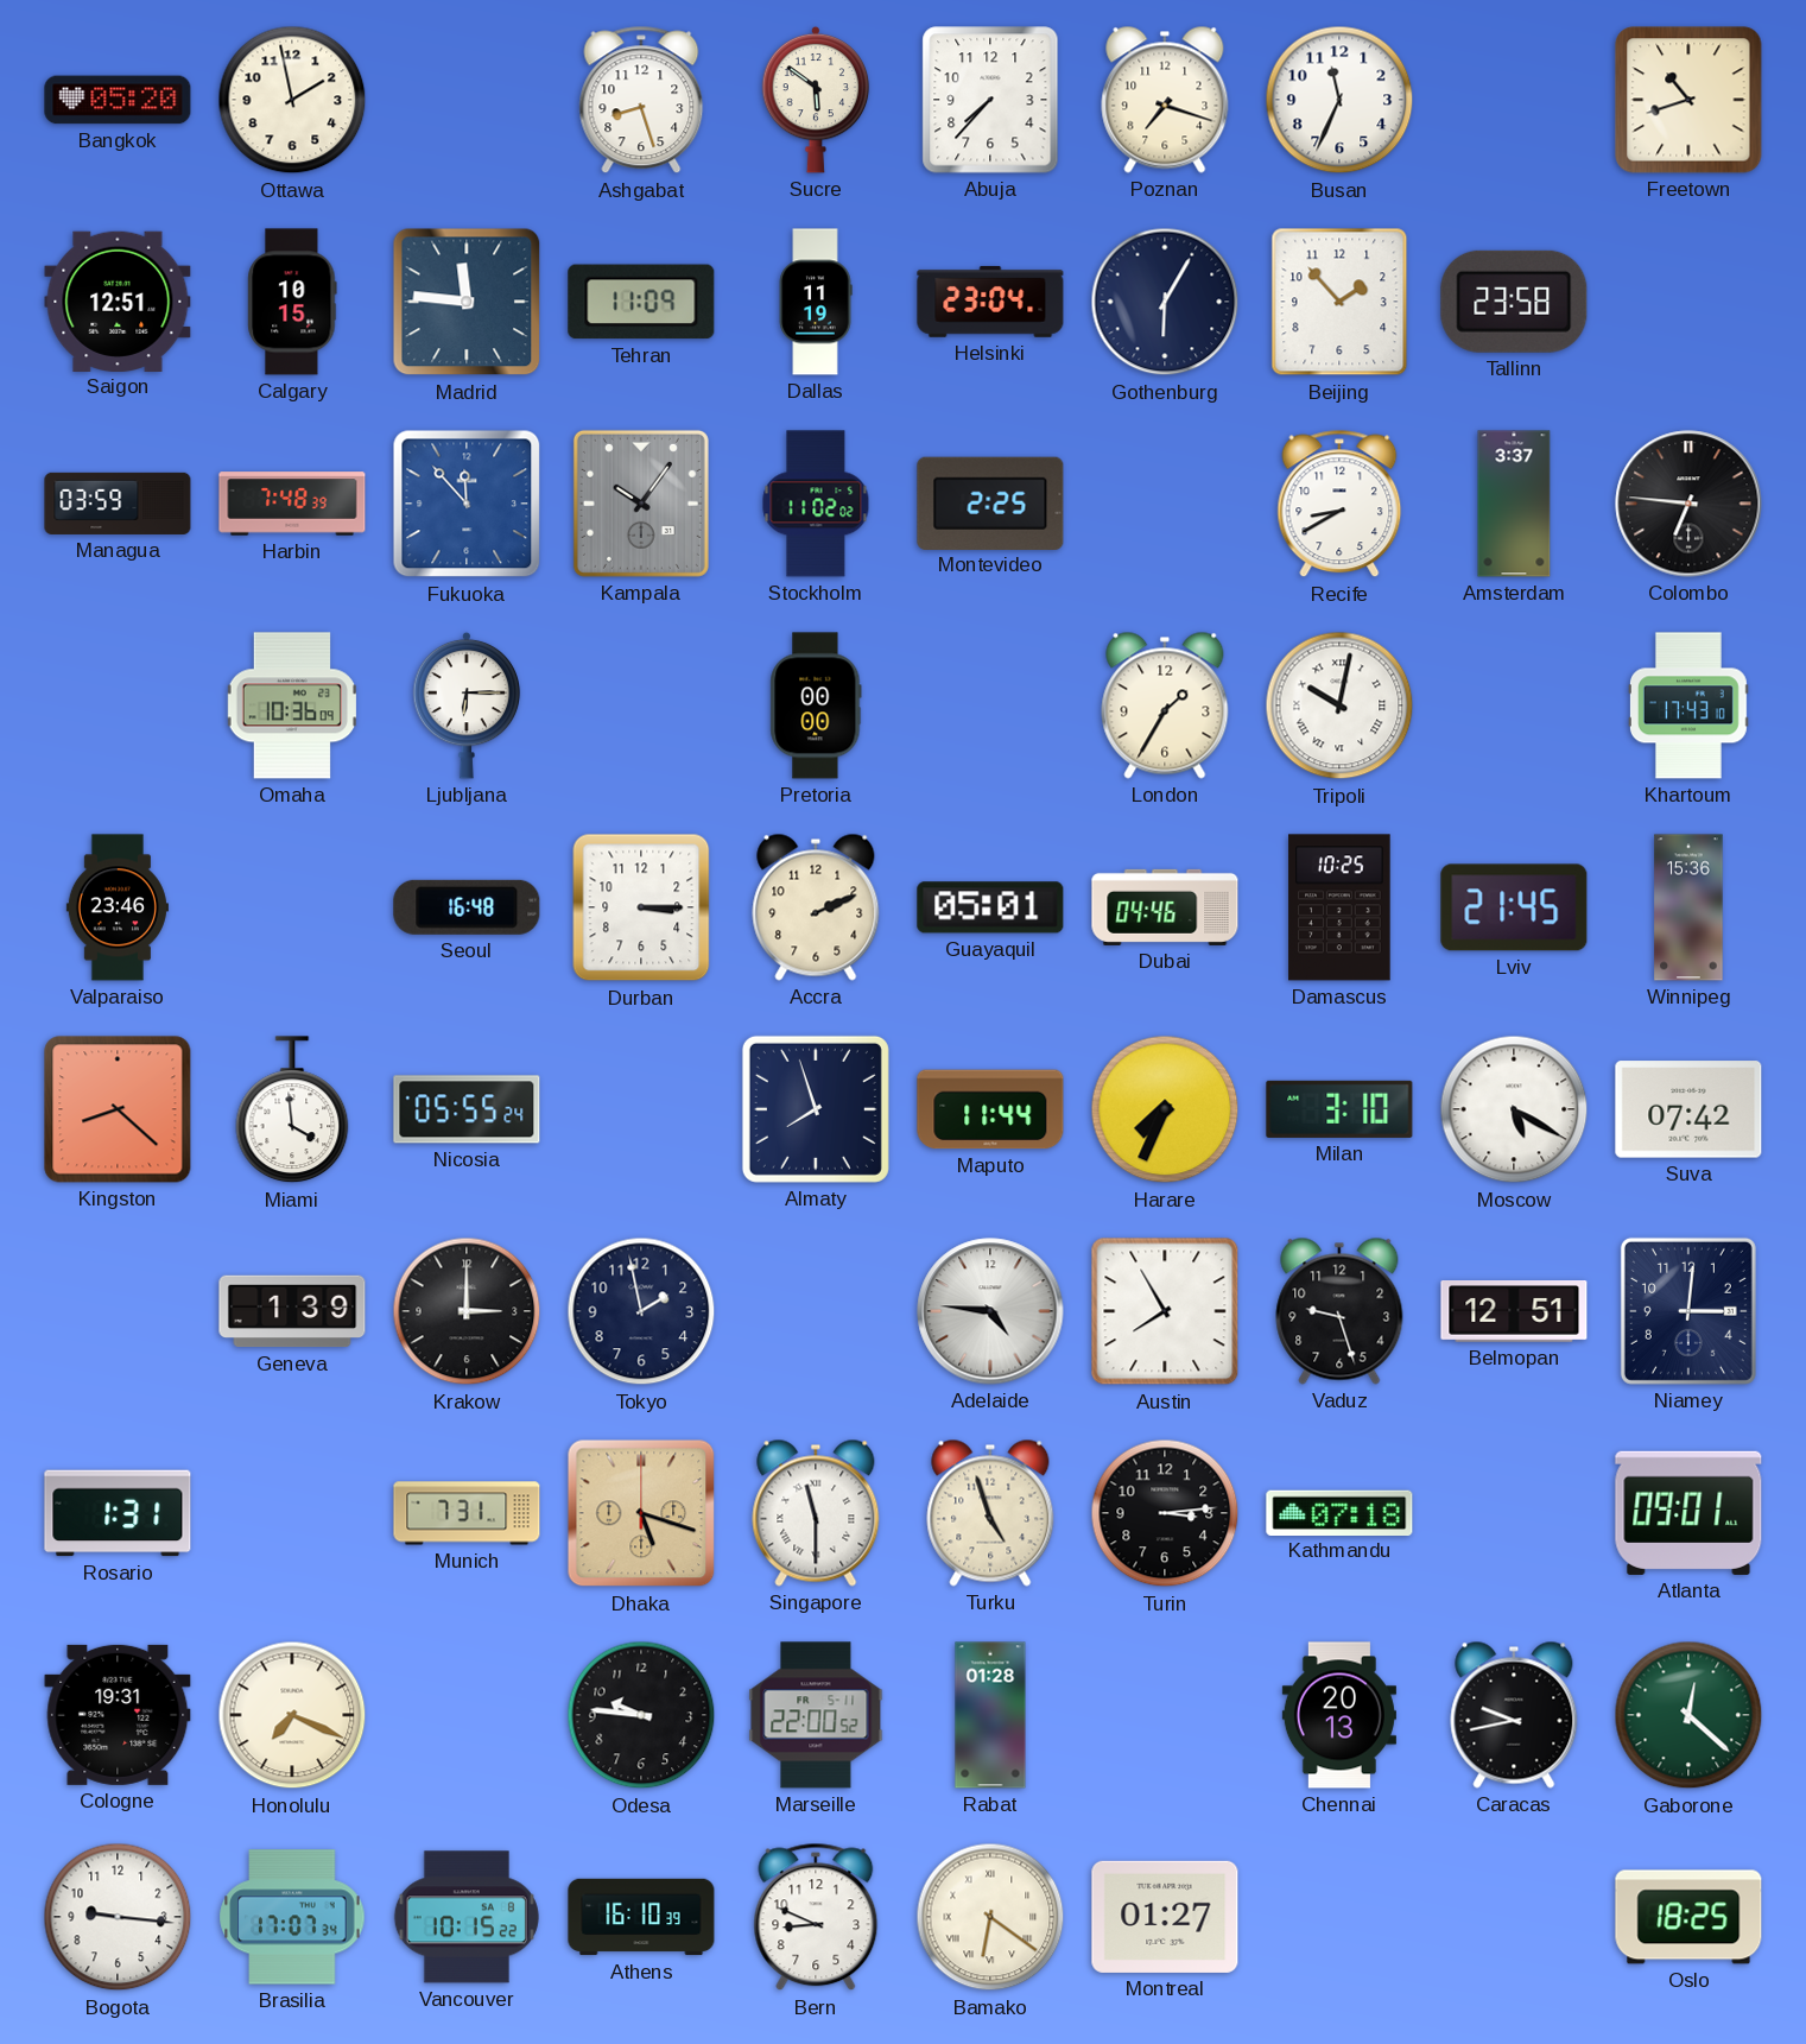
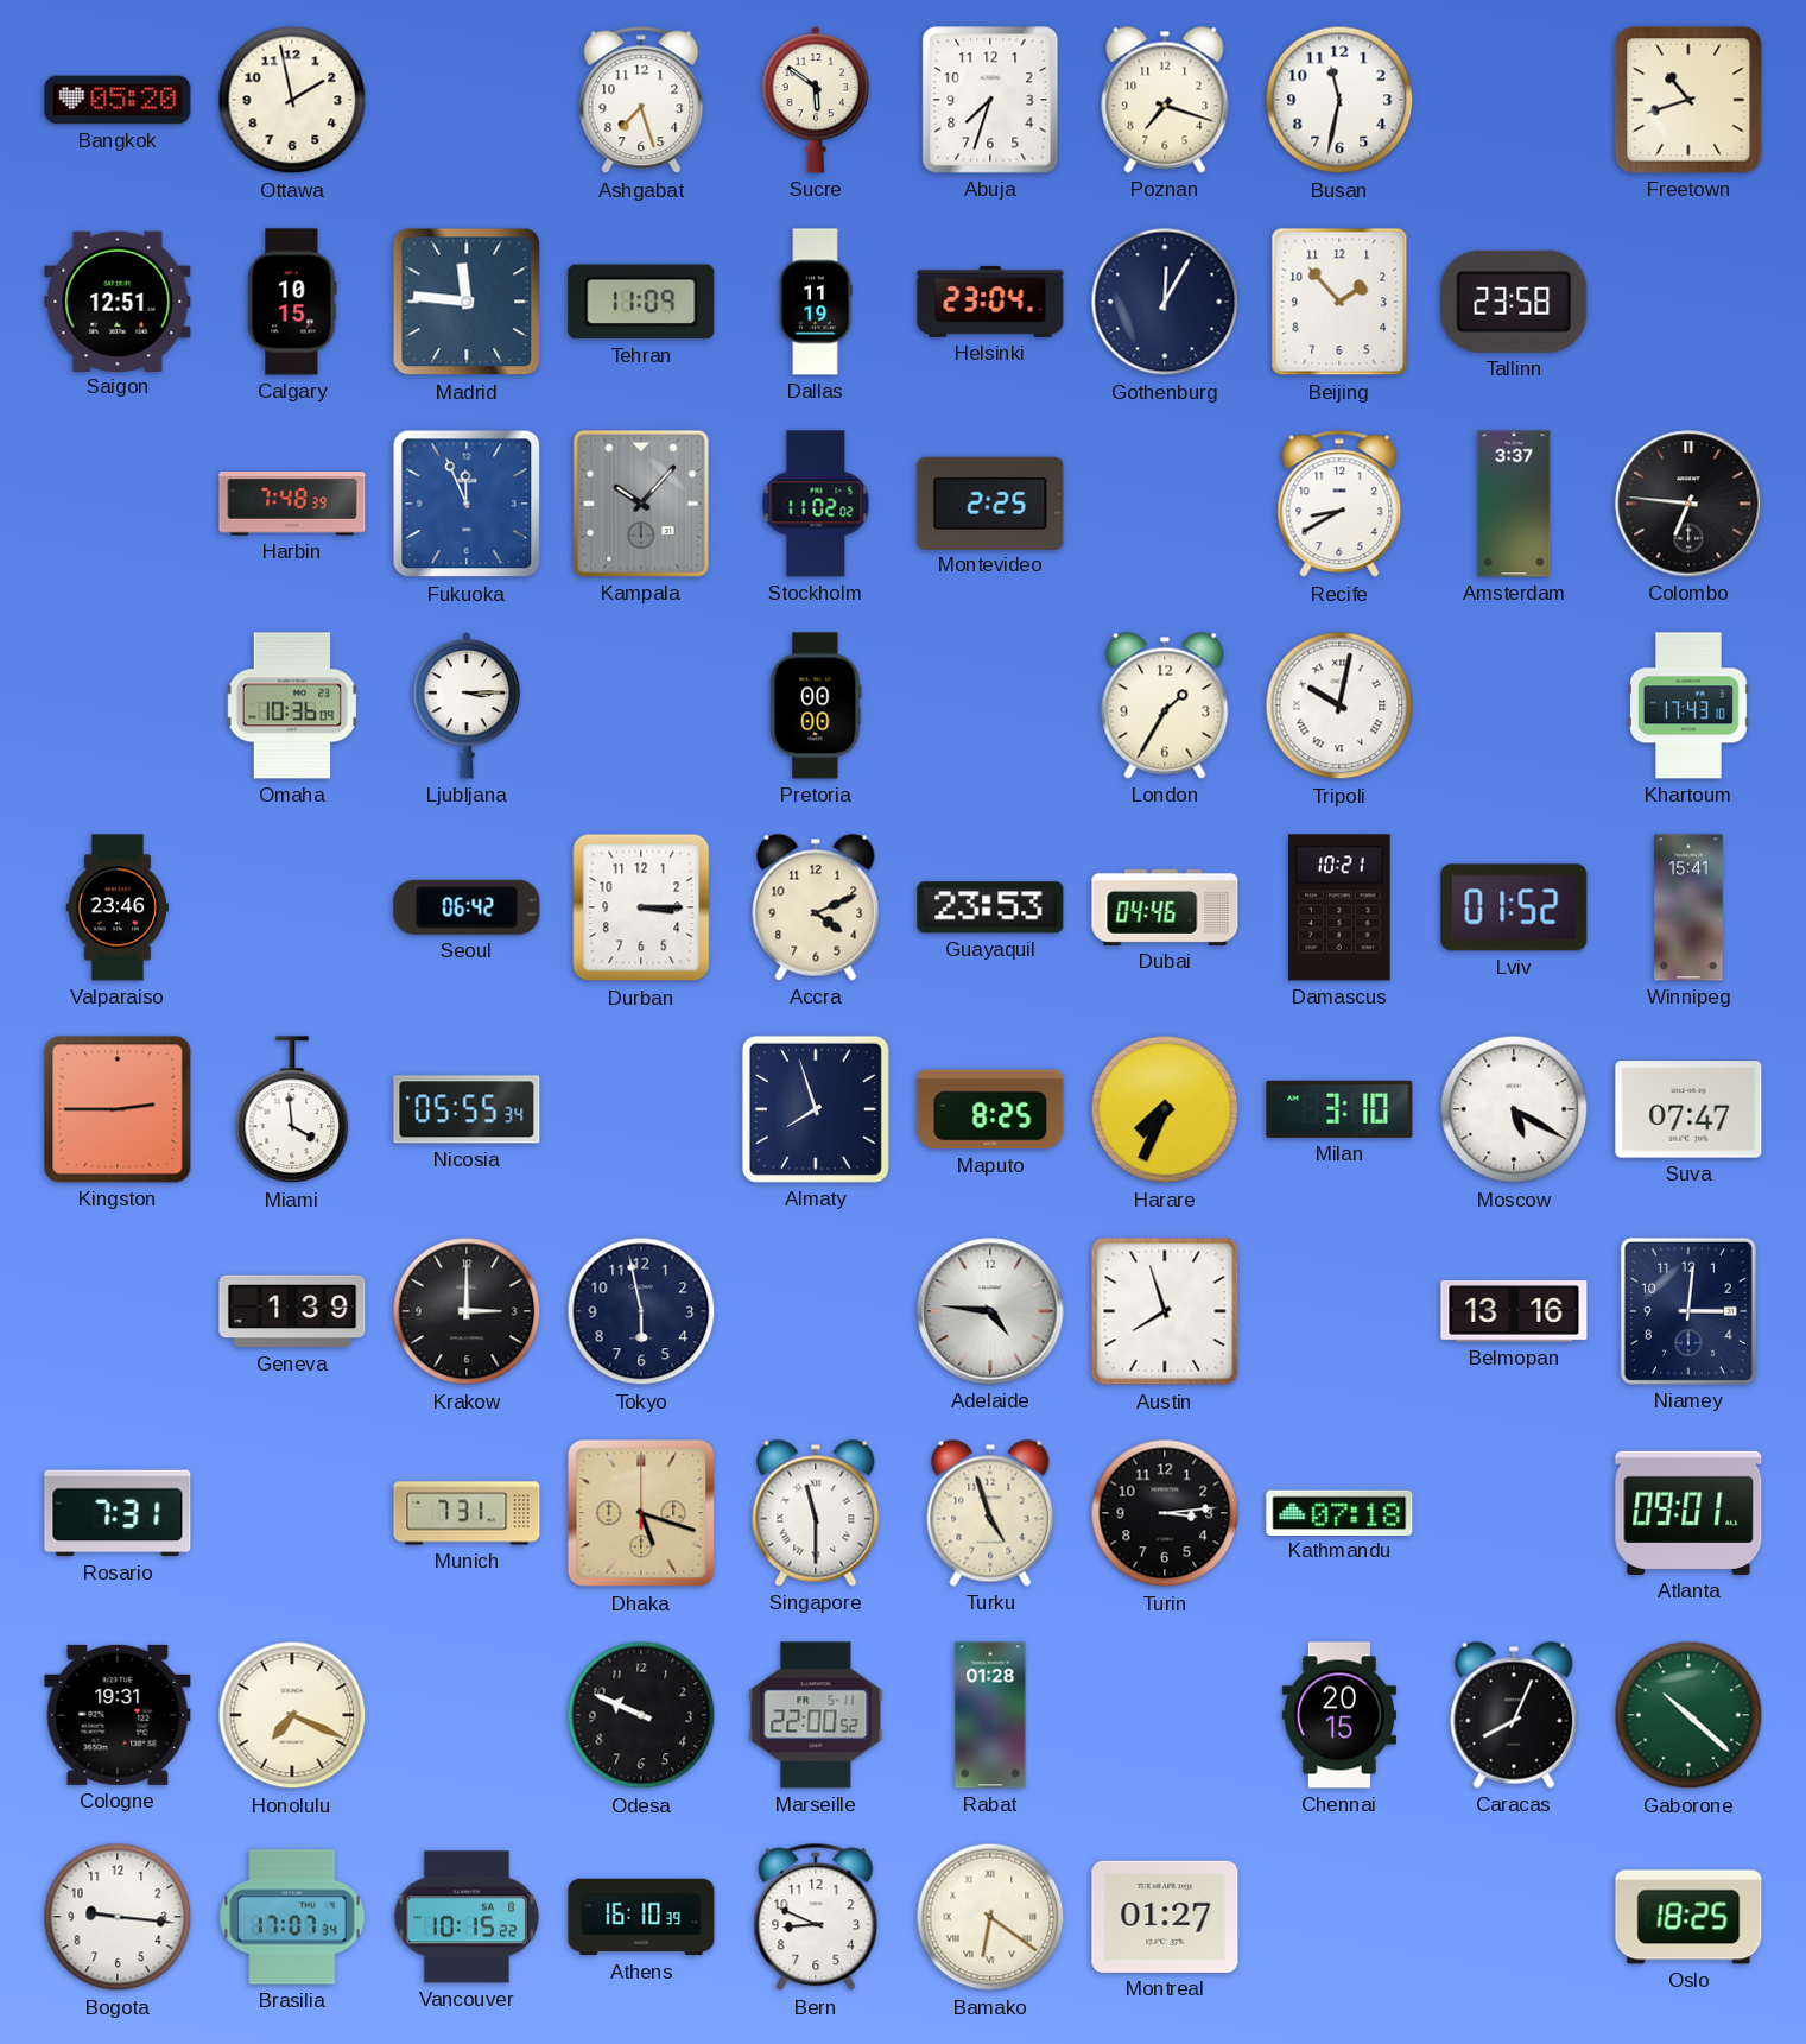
Ashgabat: 8:27 -> 7:27 (641, 100)
Abuja: 7:37 -> 7:33 (990, 100)
Busan: 11:34 -> 11:32 (1339, 100)
Gothenburg: 6:05 -> 12:05 (1165, 302)
Managua: 03:59 -> none (118, 504)
Fukuoka: 11:53 -> 11:56 (467, 504)
Kampala: 10:06 -> 10:07 (641, 504)
Ljubljana: 6:15 -> 3:15 (467, 705)
Seoul: 16:48 -> 06:42 (467, 907)
Accra: 2:11 -> 4:11 (816, 907)
Guayaquil: 05:01 -> 23:53 (990, 907)
Damascus: 10:25 -> 10:21 (1339, 907)
Lviv: 21:45 -> 01:52 (1514, 907)
Winnipeg: 15:36 -> 15:41 (1688, 907)
Kingston: 8:22 -> 2:45 (118, 1109)
Nicosia: 05:55:24 -> 05:55:34 (467, 1109)
Maputo: 11:44 -> 8:25 (990, 1109)
Suva: 07:42 -> 07:47 (1688, 1109)
Tokyo: 1:58 -> 5:58 (641, 1311)
Austin: 7:55 -> 7:57 (1165, 1311)
Vaduz: 9:27 -> none (1339, 1311)
Belmopan: 12:51 -> 13:16 (1514, 1311)
Rosario: 1:31 -> 7:31 (118, 1513)
Odesa: 9:46 -> 9:49 (641, 1715)
Chennai: 20:13 -> 20:15 (1339, 1715)
Caracas: 9:43 -> 8:04 (1514, 1715)
Gaborone: 12:22 -> 10:22 (1688, 1715)
